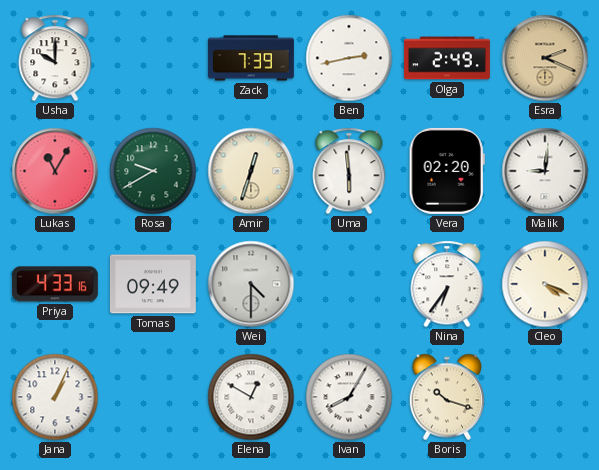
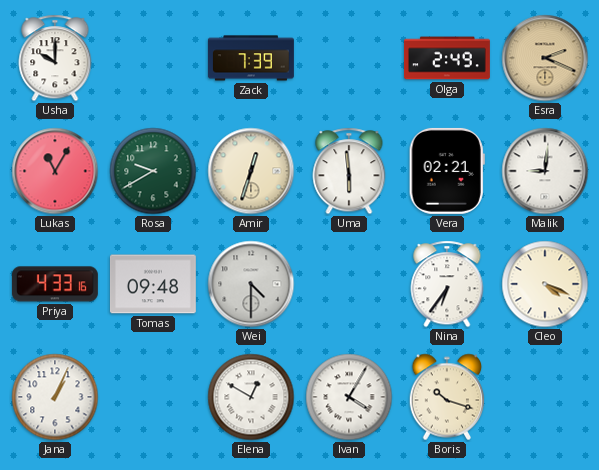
Ben: 2:43 -> none (349, 58)
Vera: 02:20 -> 02:21 (447, 171)
Tomas: 09:49 -> 09:48 (153, 284)
Ivan: 8:05 -> 4:05 (349, 397)
